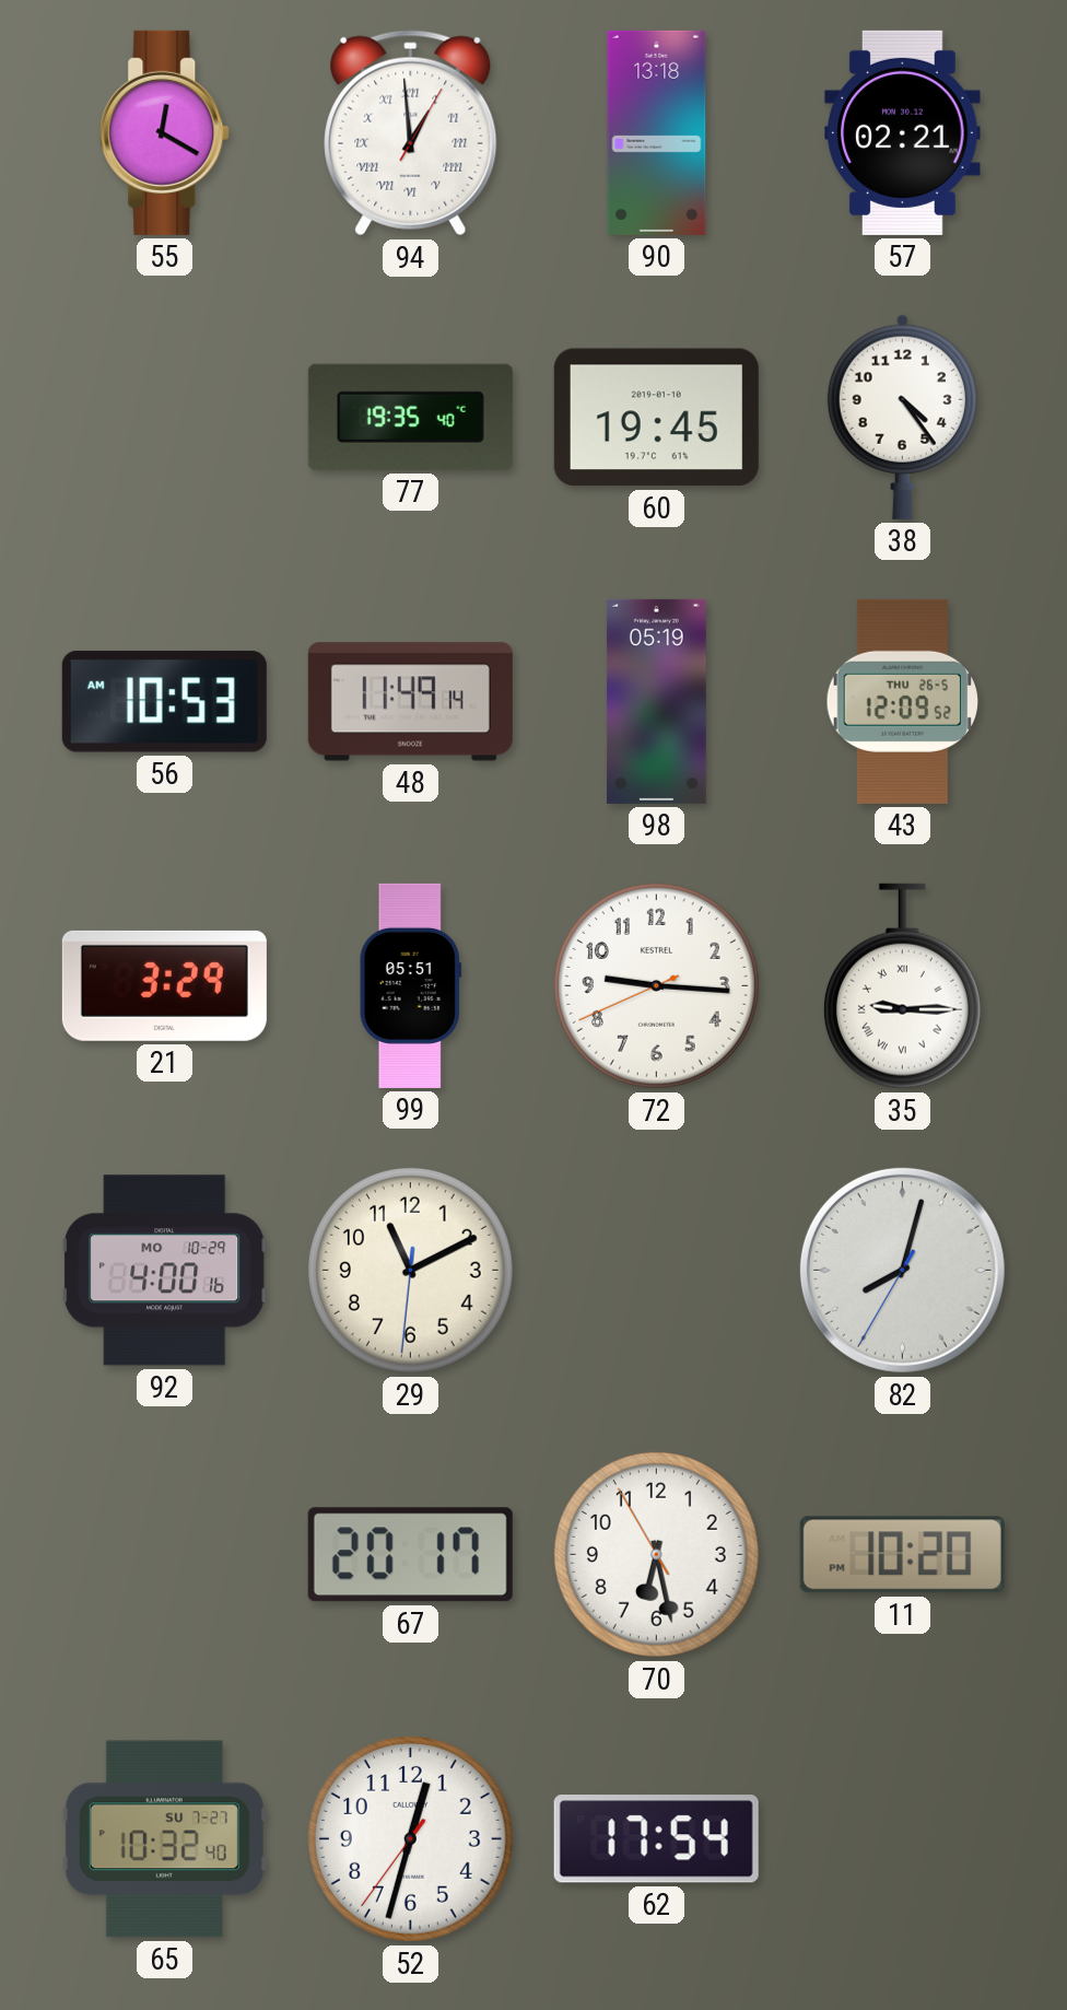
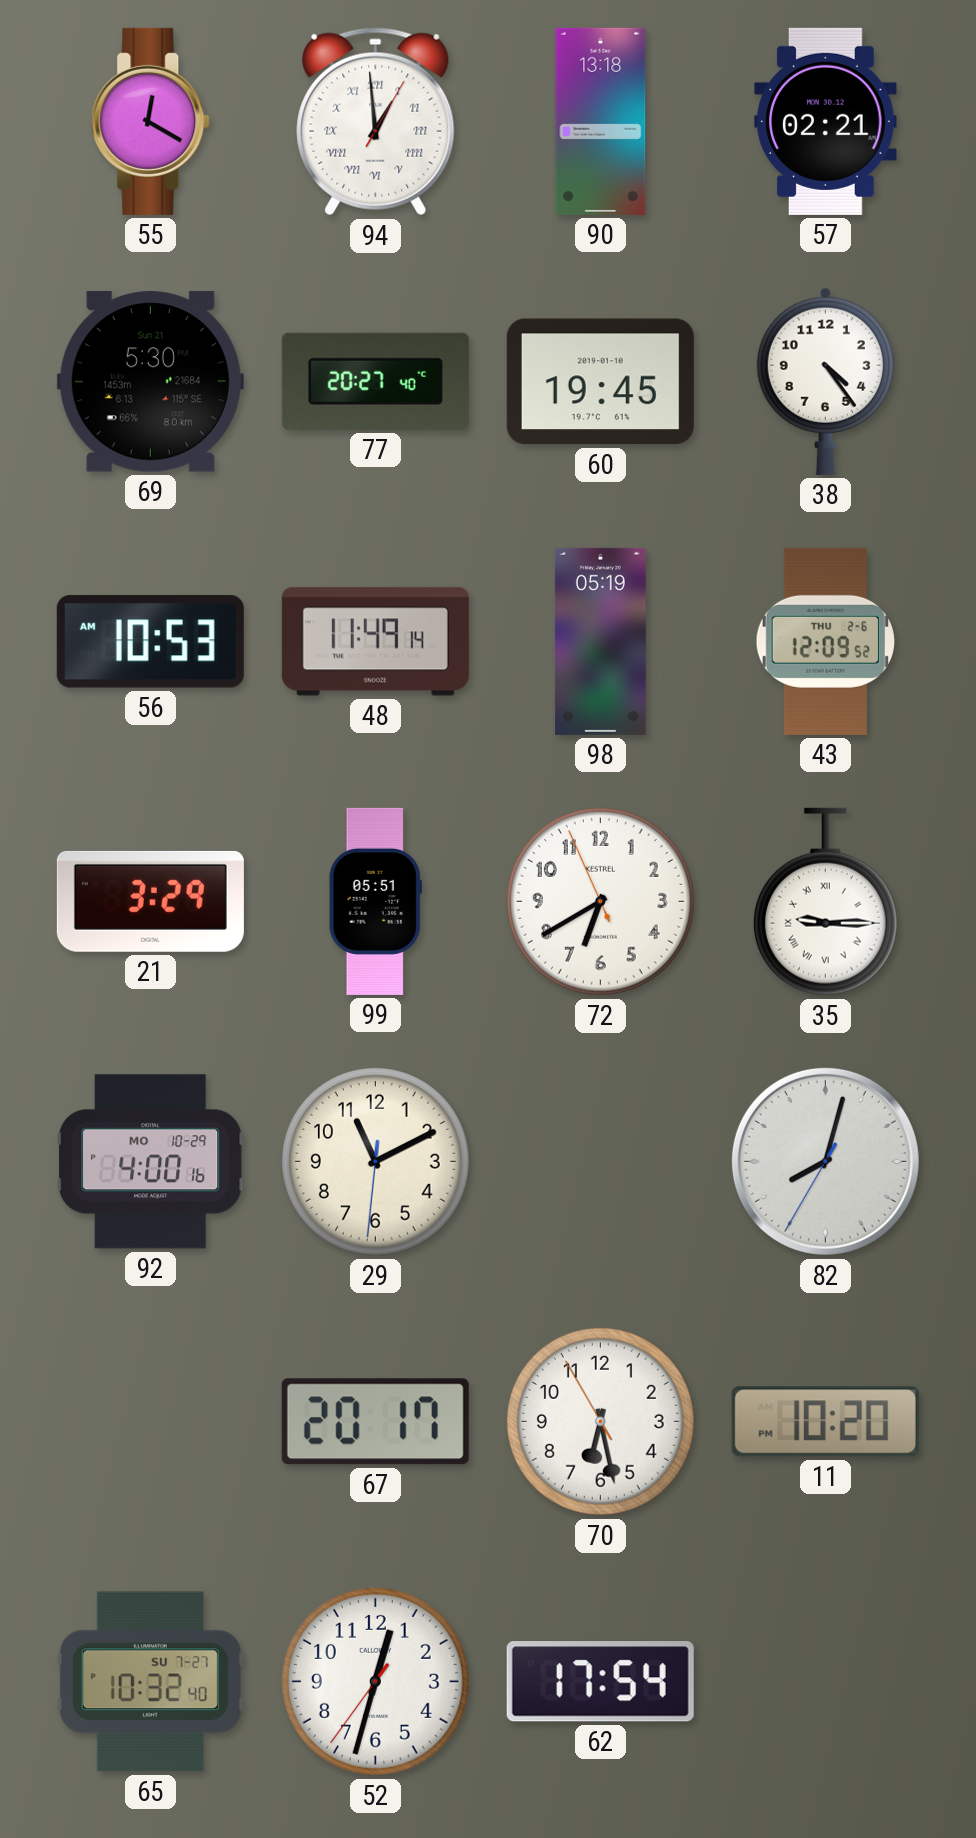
69: none -> 5:30 (150, 382)
77: 19:35 -> 20:27 (375, 381)
43 date: THU 26-5 -> THU 2-6 (825, 641)
72: 9:15 -> 6:39 (600, 901)
